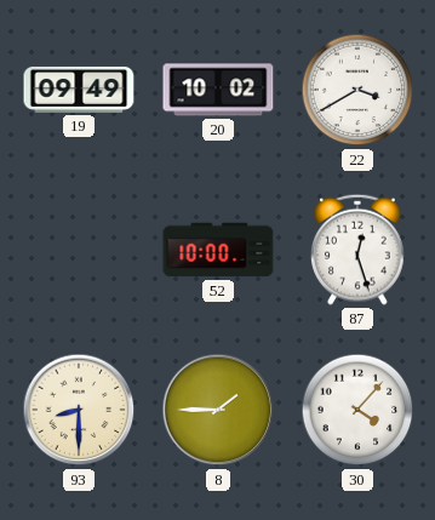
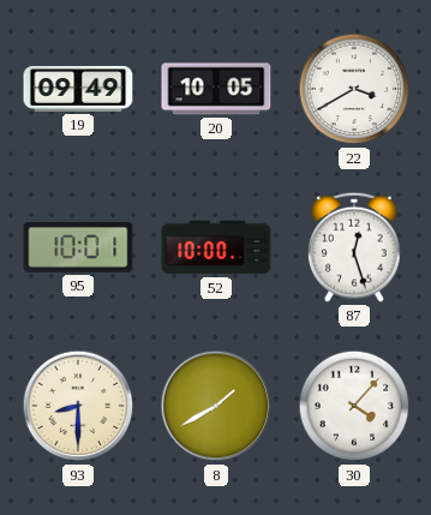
20: 10:02 -> 10:05 (216, 89)
95: none -> 10:01 (78, 248)
8: 1:45 -> 1:40 (216, 406)
